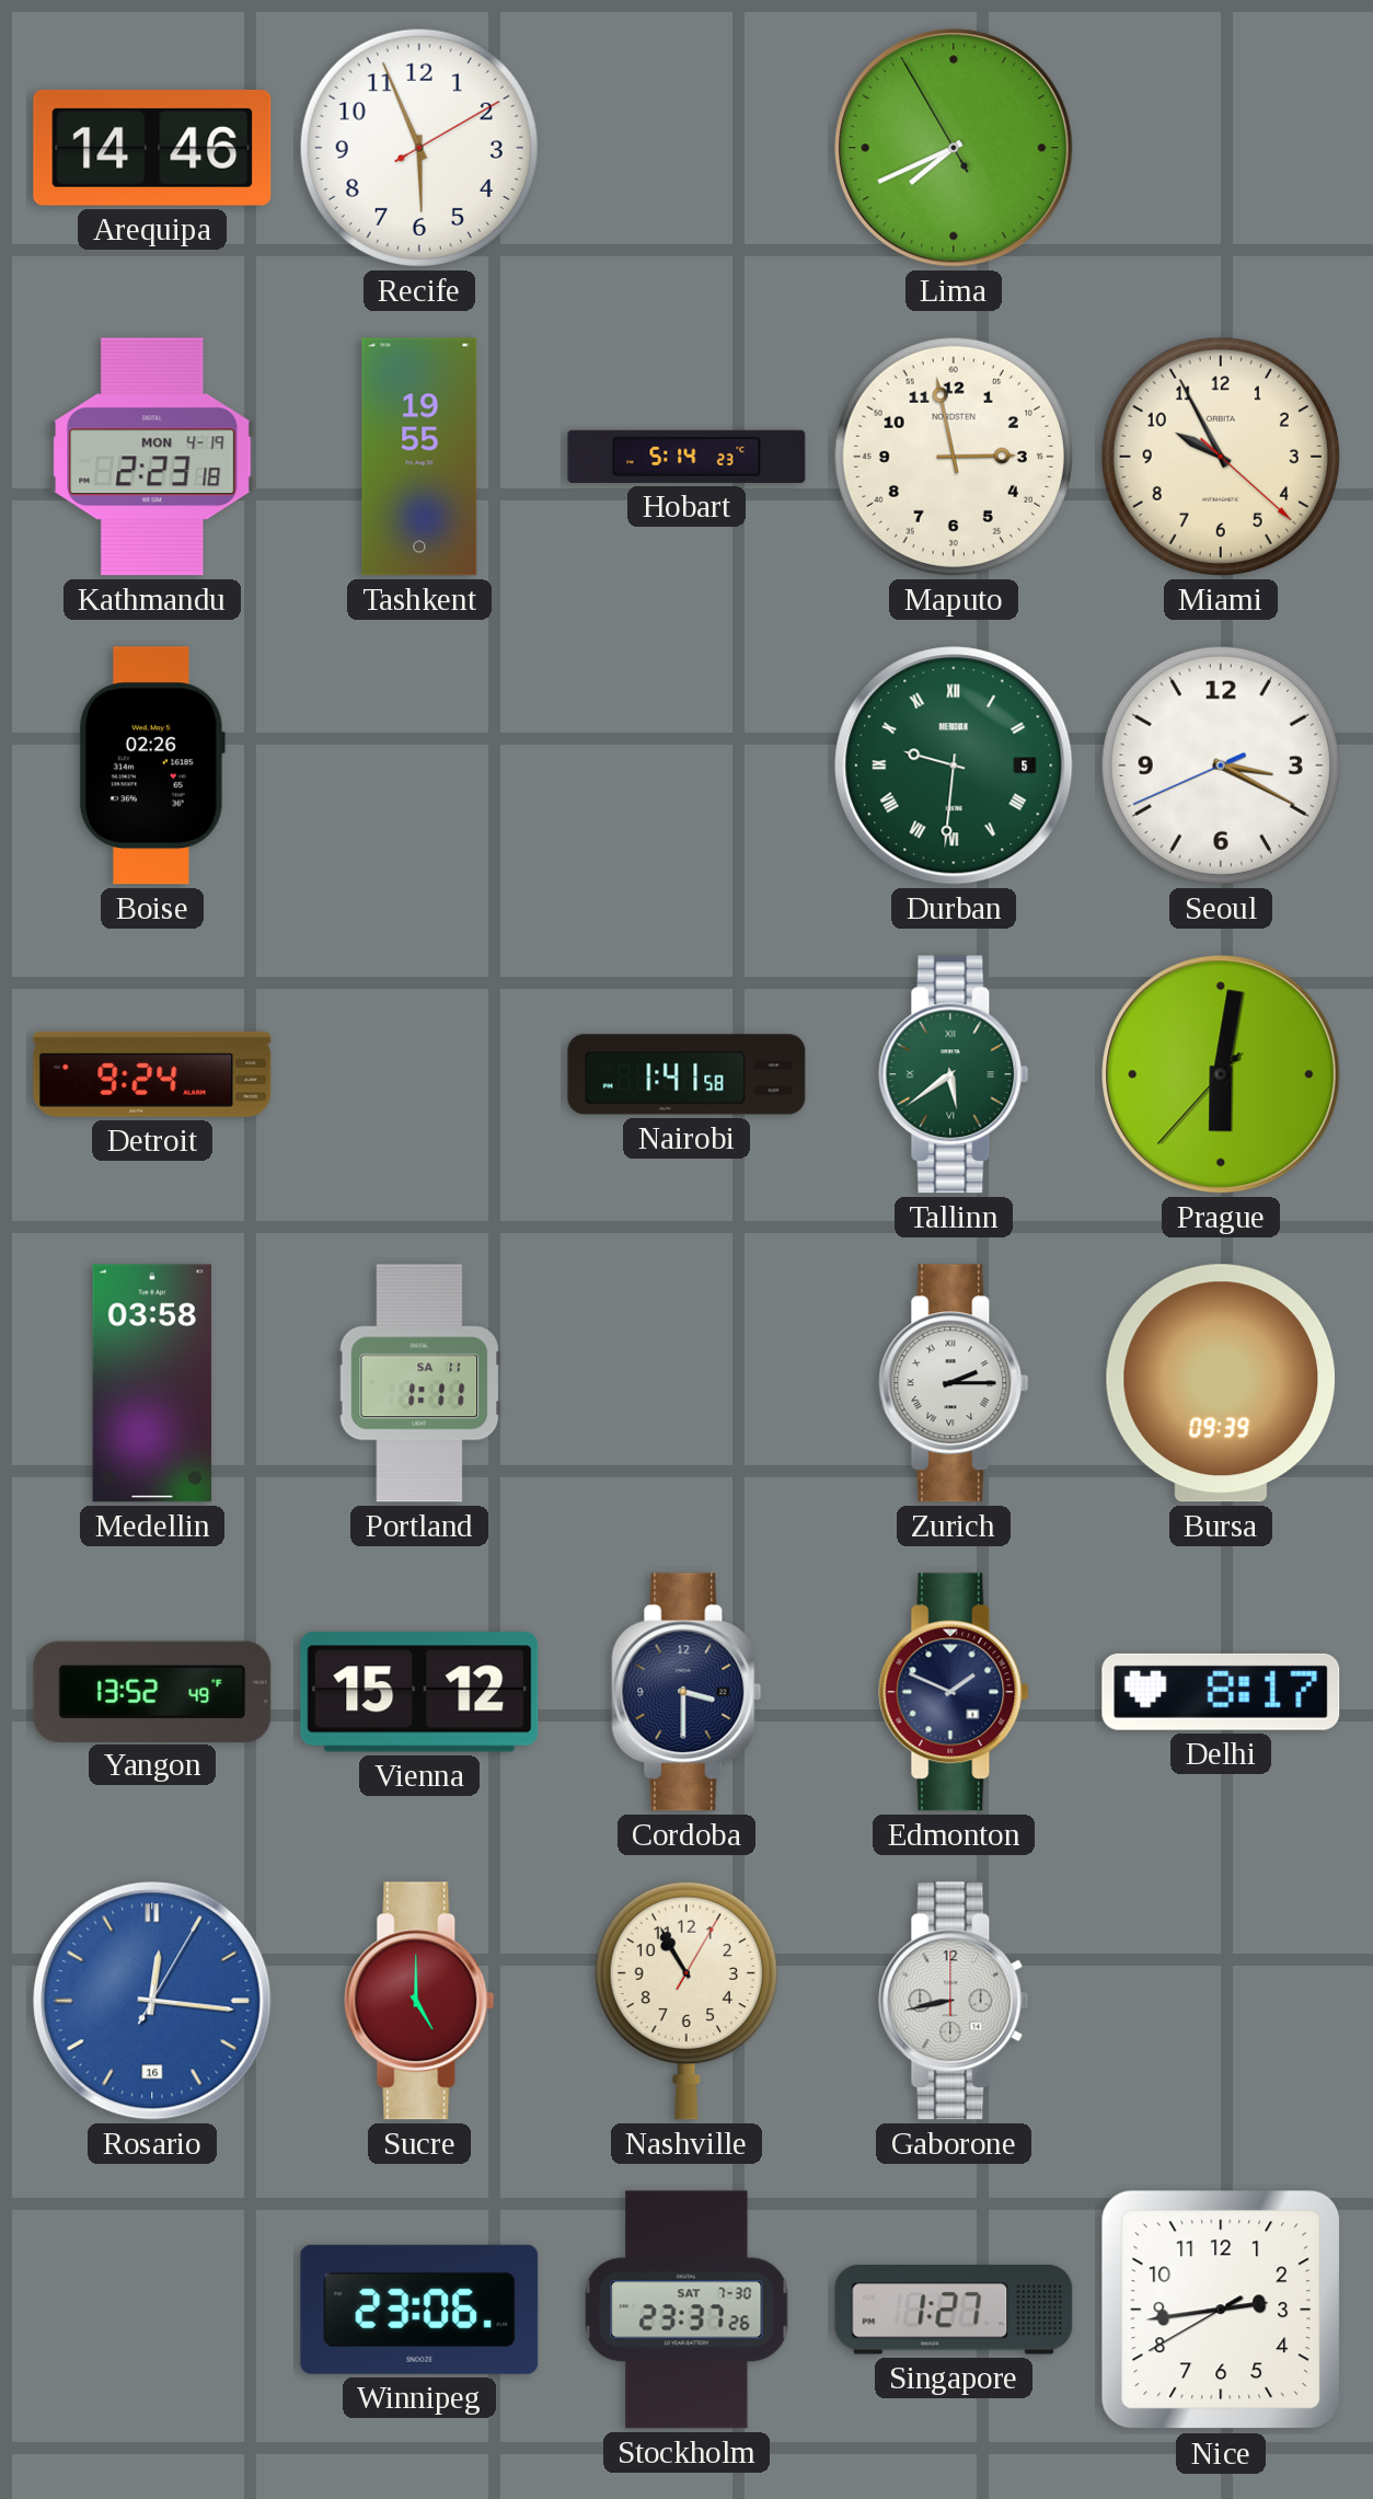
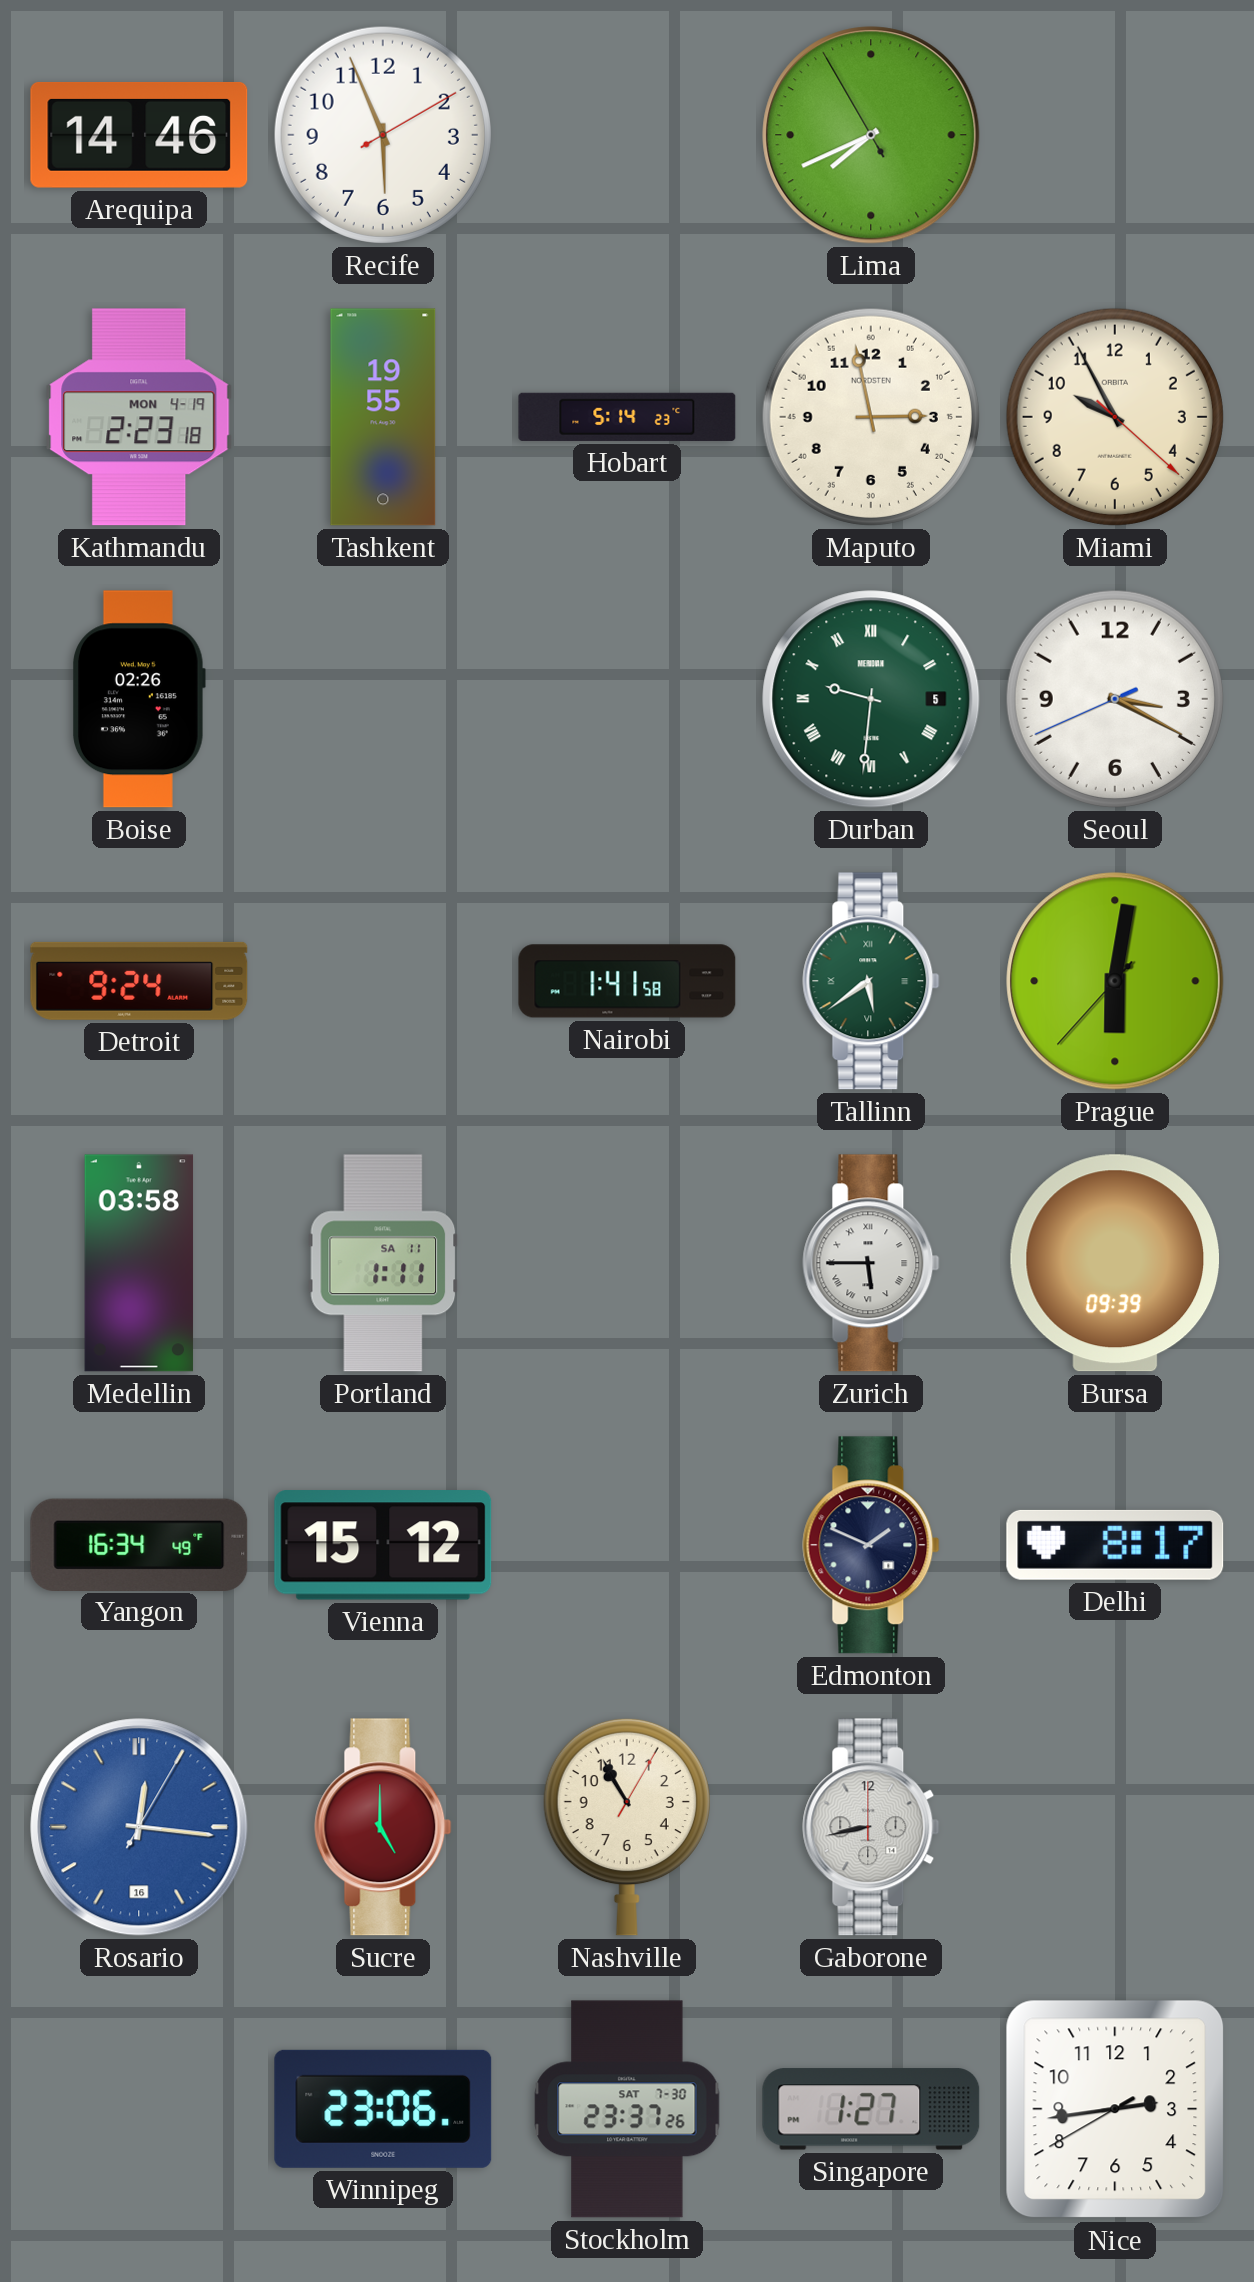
Zurich: 2:15 -> 5:45 (871, 1263)
Yangon: 13:52 -> 16:34 (139, 1544)
Cordoba: 3:30 -> none (686, 1692)
